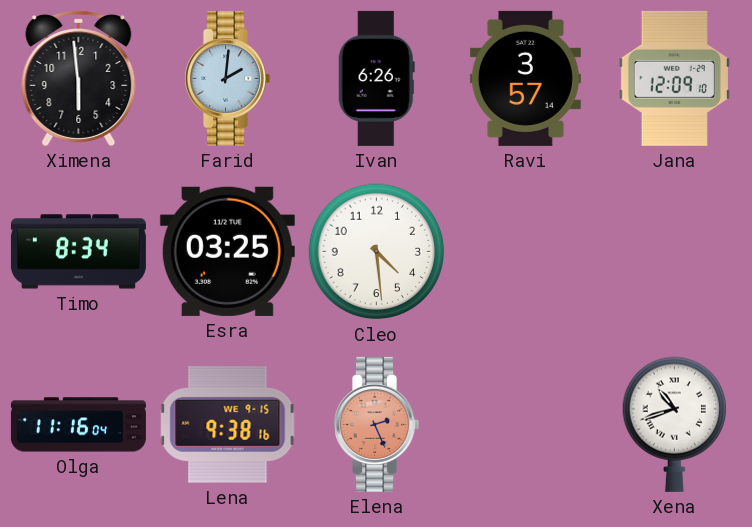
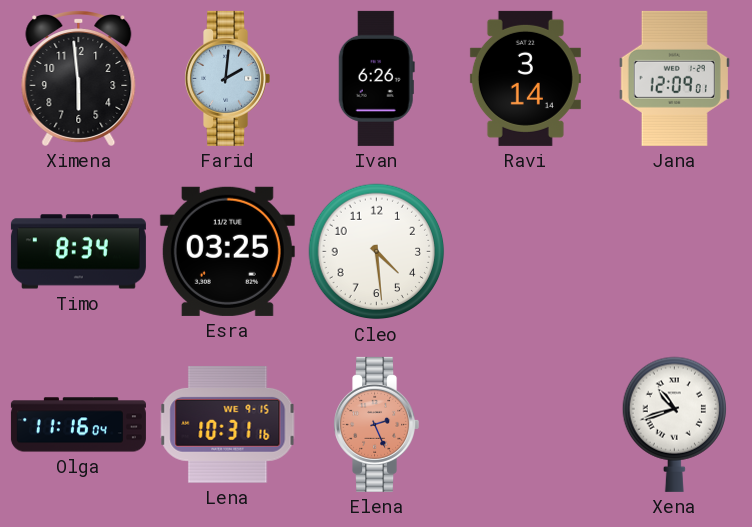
Ravi: 3:57 -> 3:14 (525, 78)
Jana: 12:09:10 -> 12:09:01 (674, 78)
Lena: 9:38 -> 10:31 (228, 425)
